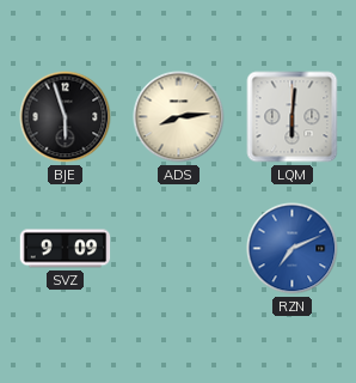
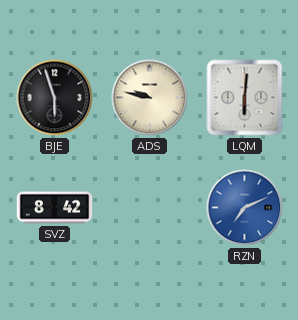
ADS: 8:14 -> 9:47 (150, 98)
SVZ: 9:09 -> 8:42 (55, 208)
